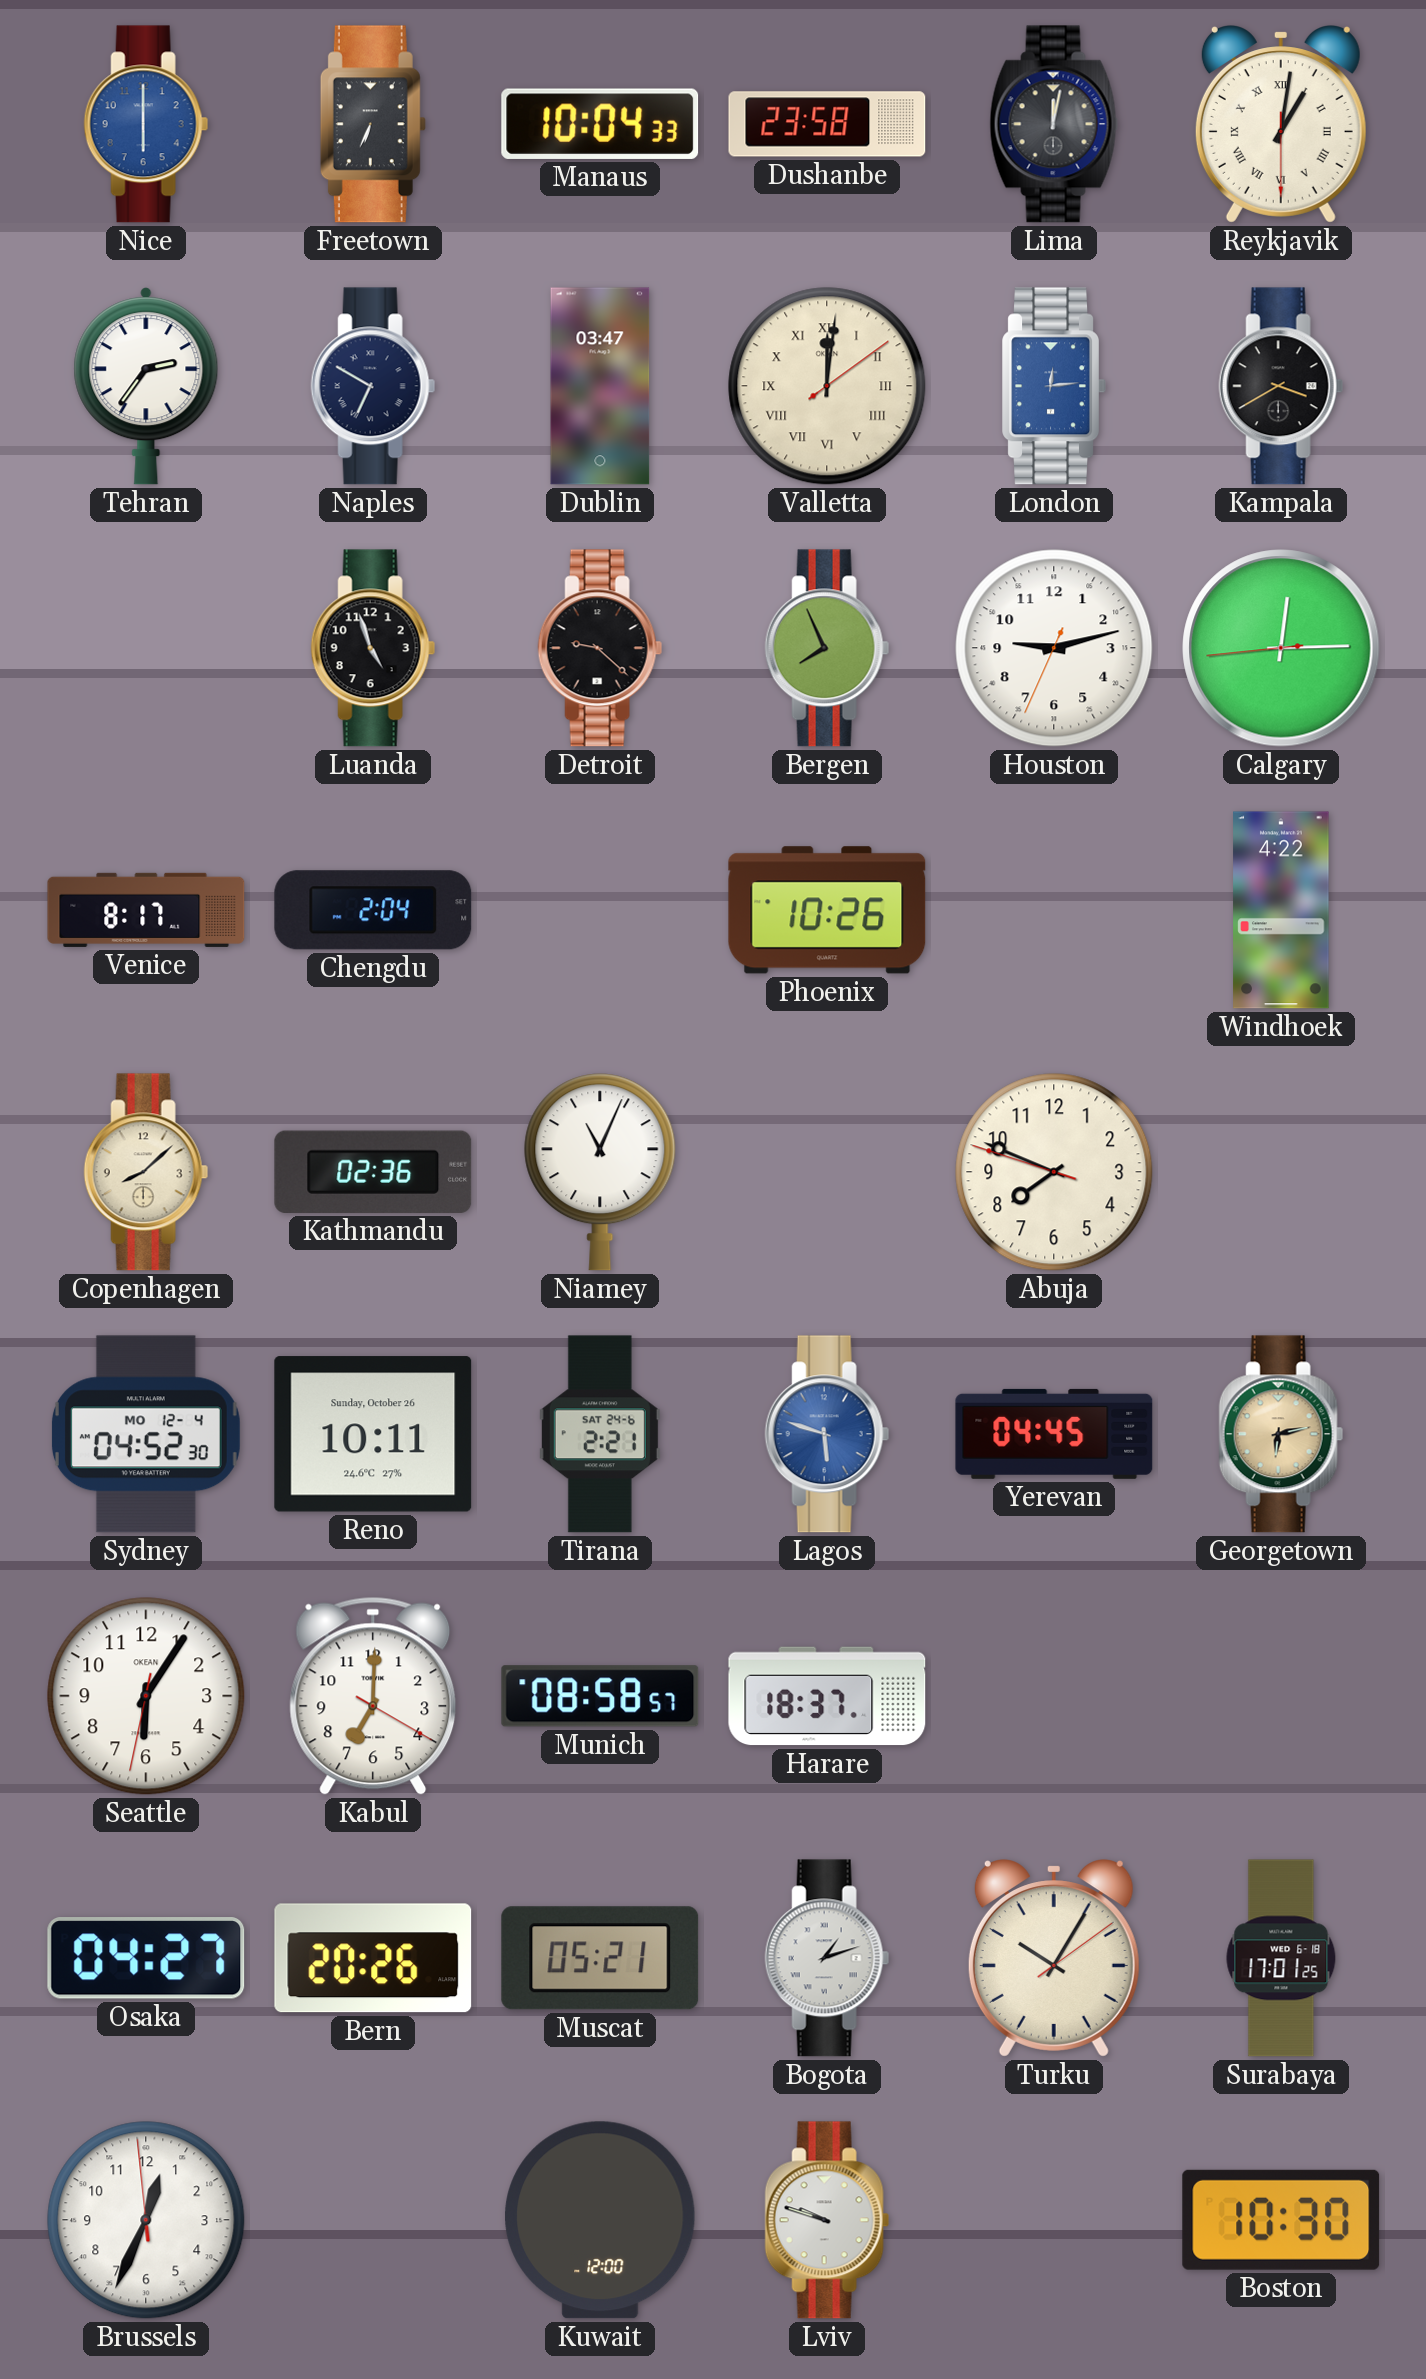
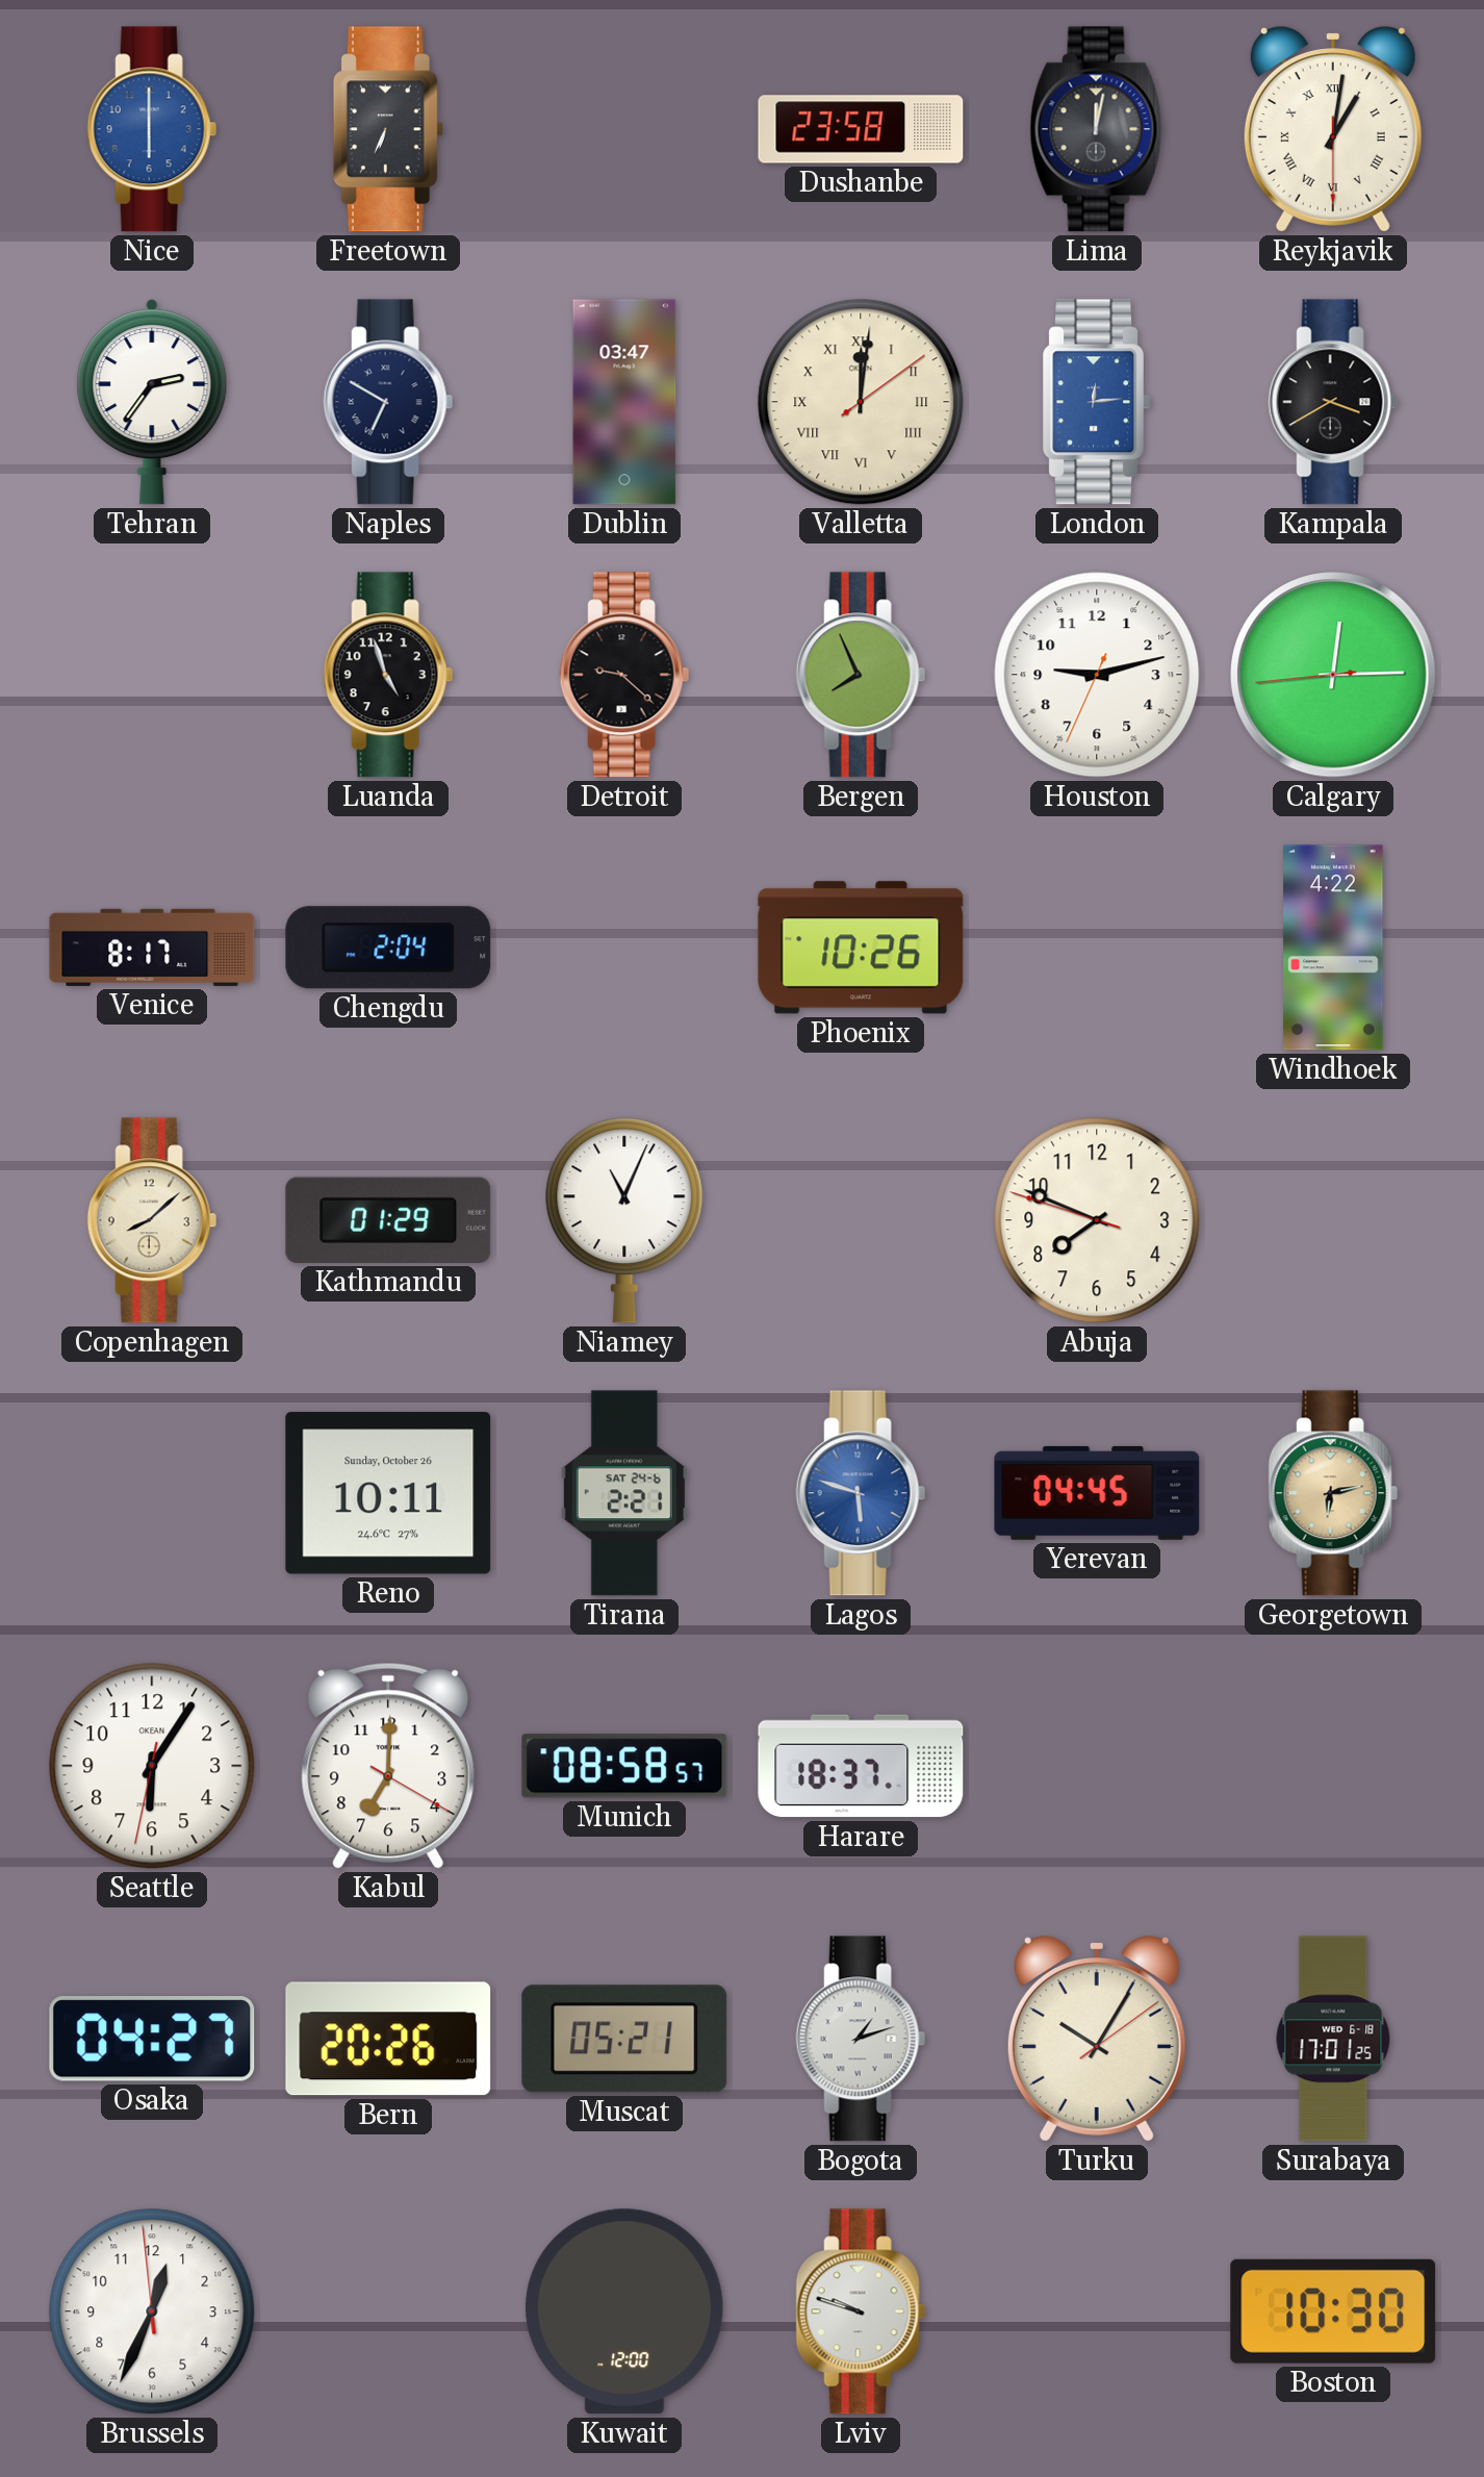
Manaus: 10:04 -> none (600, 124)
Kathmandu: 02:36 -> 01:29 (388, 1220)
Sydney: 04:52 -> none (146, 1434)
